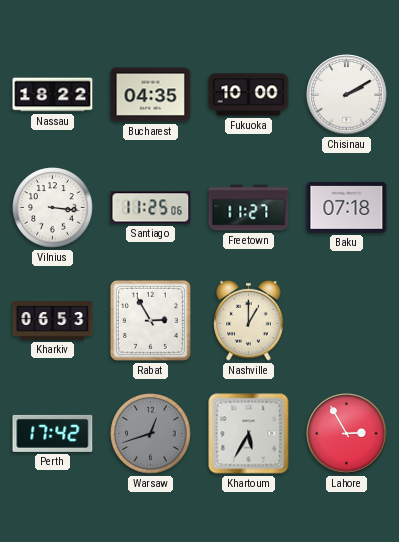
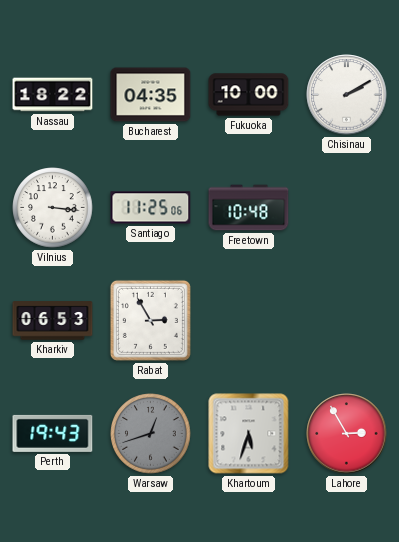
Freetown: 11:27 -> 10:48 (249, 208)
Baku: 07:18 -> none (347, 208)
Nashville: 1:00 -> none (249, 320)
Perth: 17:42 -> 19:43 (53, 433)
Khartoum: 5:35 -> 5:33 (249, 434)
